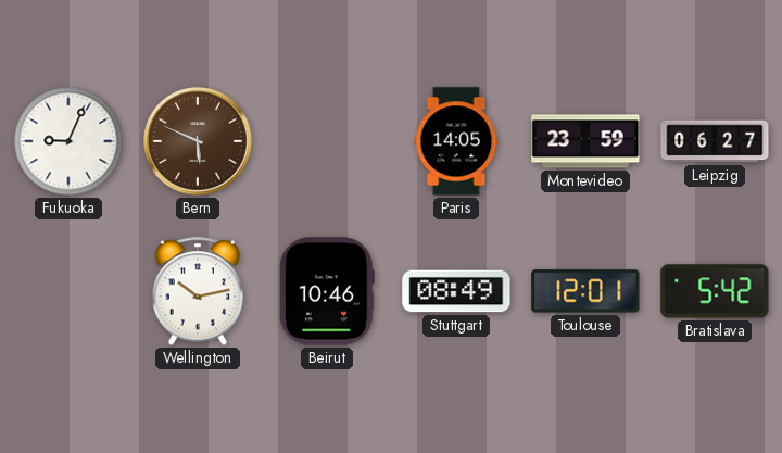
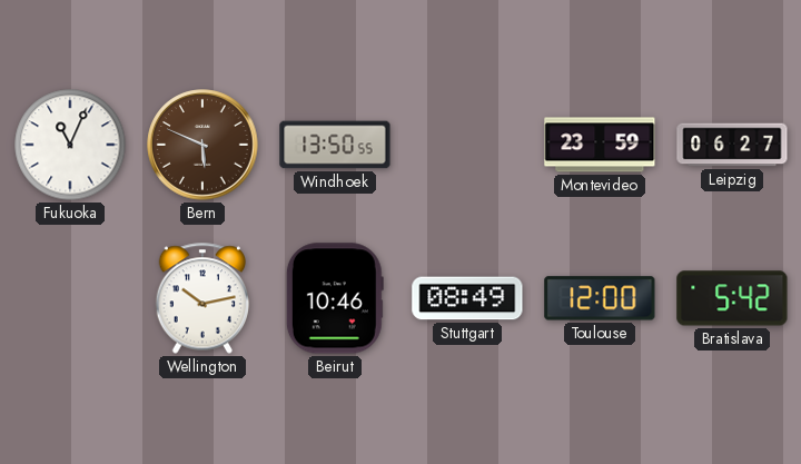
Fukuoka: 9:04 -> 11:04 (70, 145)
Windhoek: none -> 13:50 (335, 145)
Paris: 14:05 -> none (456, 141)
Toulouse: 12:01 -> 12:00 (600, 298)
